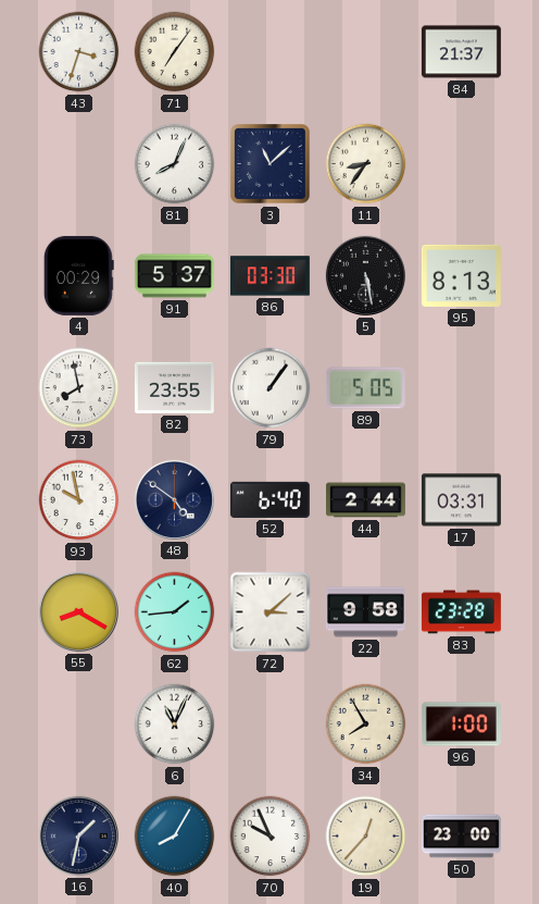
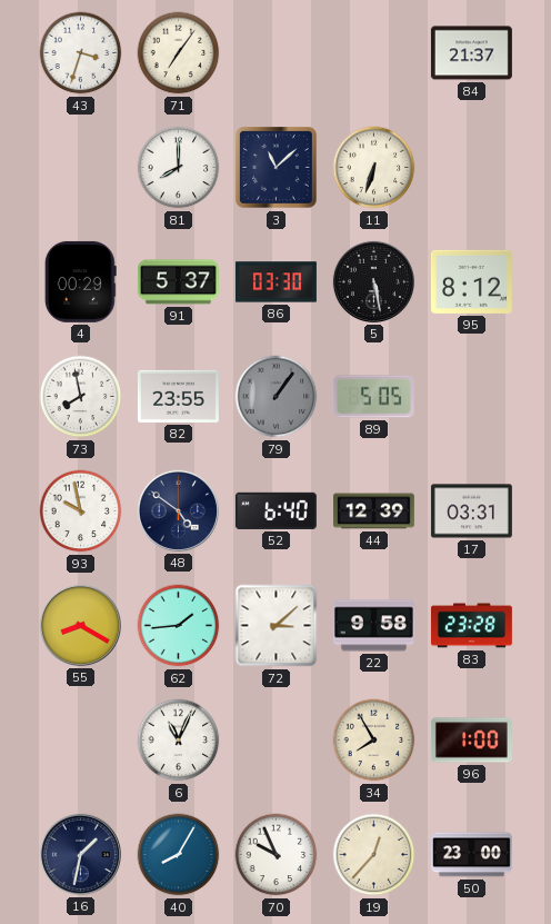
81: 8:04 -> 8:00 (179, 168)
11: 8:36 -> 6:33 (374, 168)
95: 8:13 -> 8:12 (471, 281)
79 dial: white -> grey (277, 397)
44: 2:44 -> 12:39 (373, 511)
